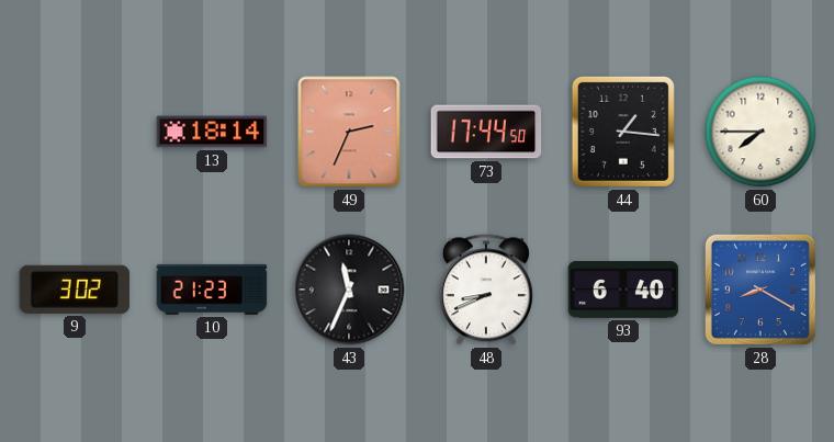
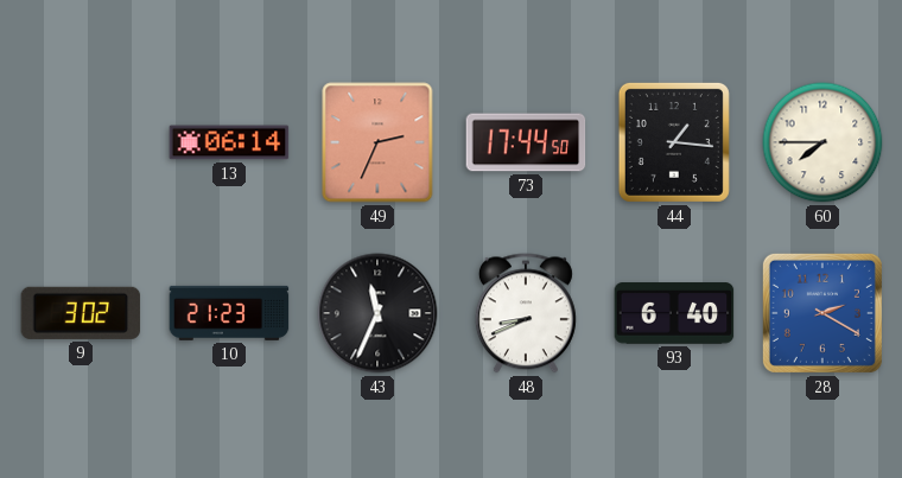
13: 18:14 -> 06:14 (229, 142)
28: 8:20 -> 2:20 (822, 313)
